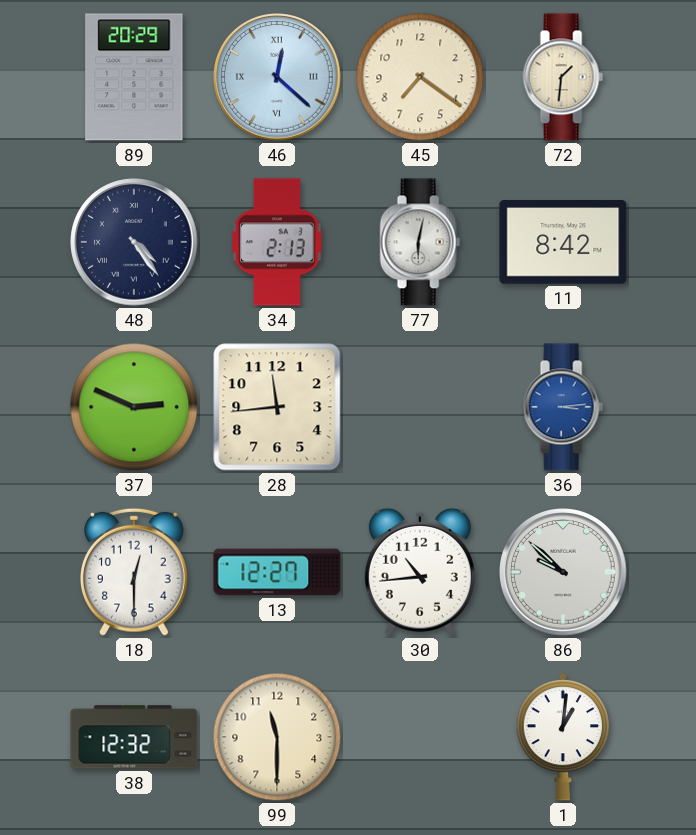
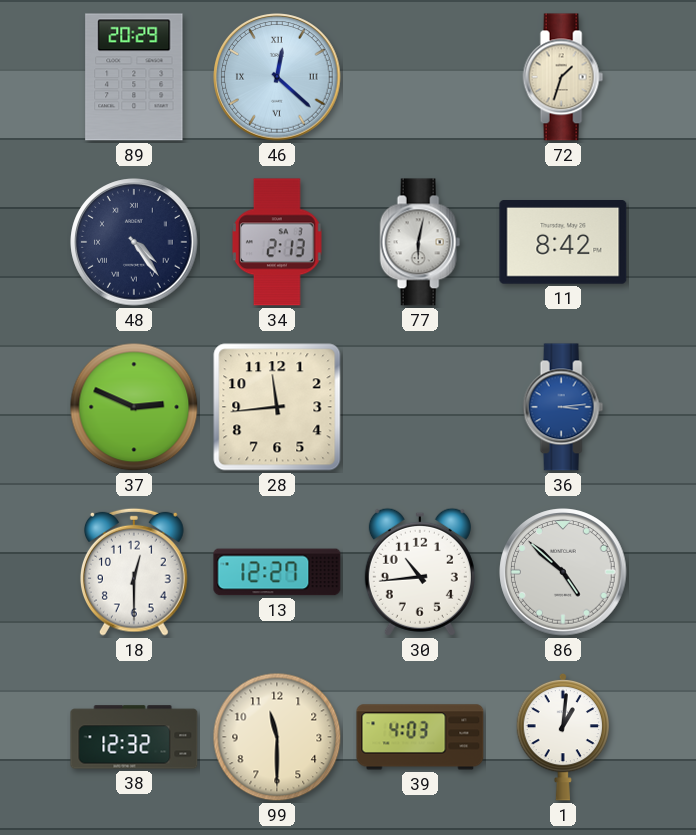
45: 7:21 -> none (420, 77)
72: 1:31 -> 1:33 (563, 77)
86: 9:52 -> 4:52 (563, 572)
39: none -> 4:03 (420, 737)
